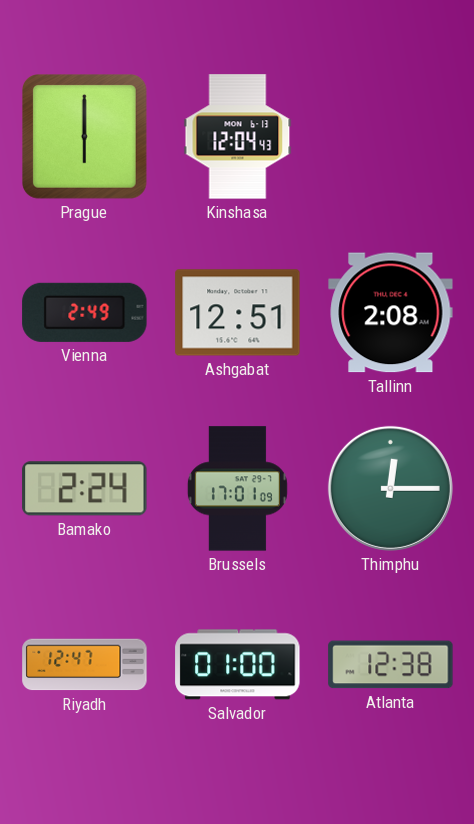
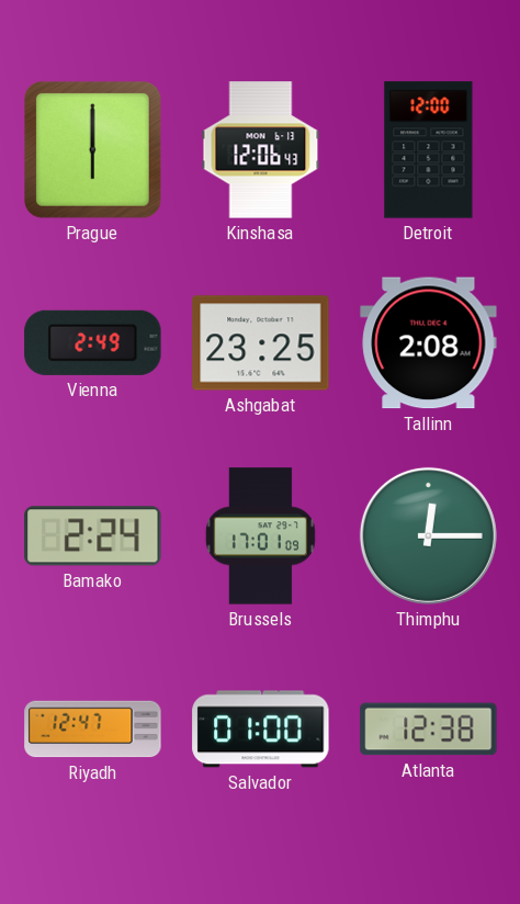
Kinshasa: 12:04 -> 12:06 (261, 150)
Detroit: none -> 12:00 (429, 150)
Ashgabat: 12:51 -> 23:25 (261, 343)
